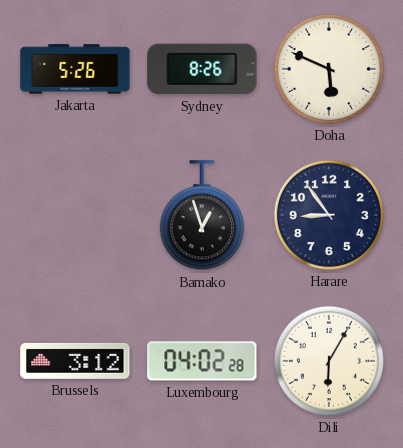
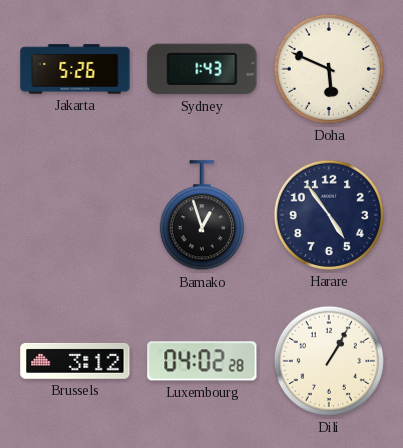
Sydney: 8:26 -> 1:43 (202, 69)
Harare: 8:54 -> 4:54 (329, 215)
Dili: 6:05 -> 1:05 (329, 361)
